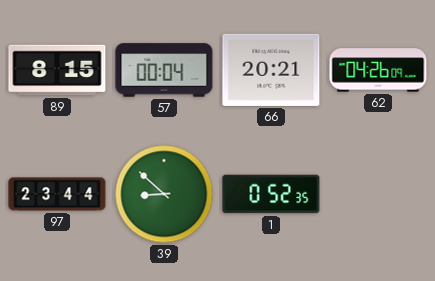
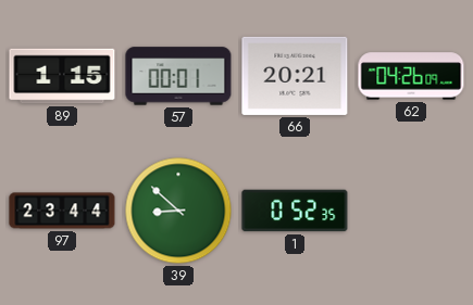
89: 8:15 -> 1:15 (62, 76)
57: 00:04 -> 00:01 (178, 76)
